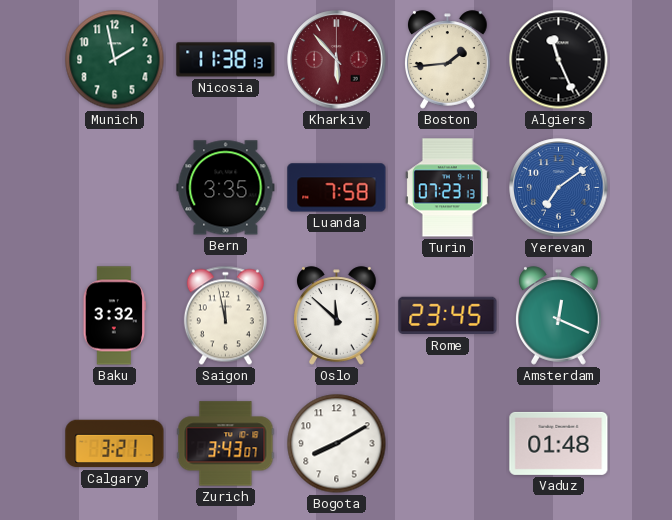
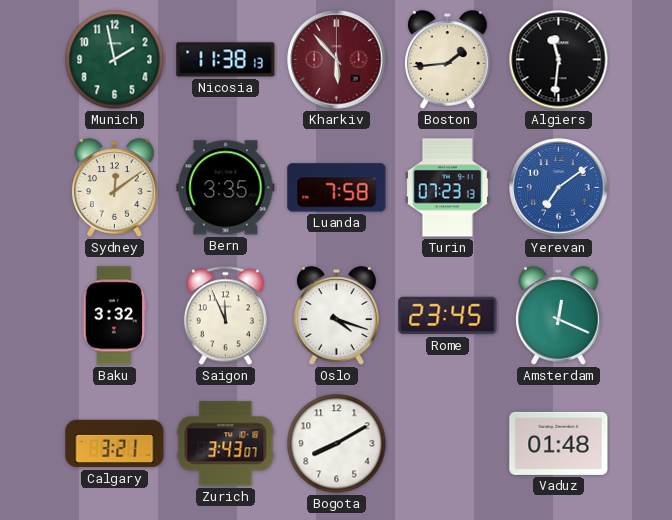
Algiers: 11:26 -> 11:31 (559, 60)
Sydney: none -> 12:09 (115, 188)
Saigon: 11:58 -> 11:56 (225, 316)
Oslo: 11:52 -> 4:18 (337, 316)
